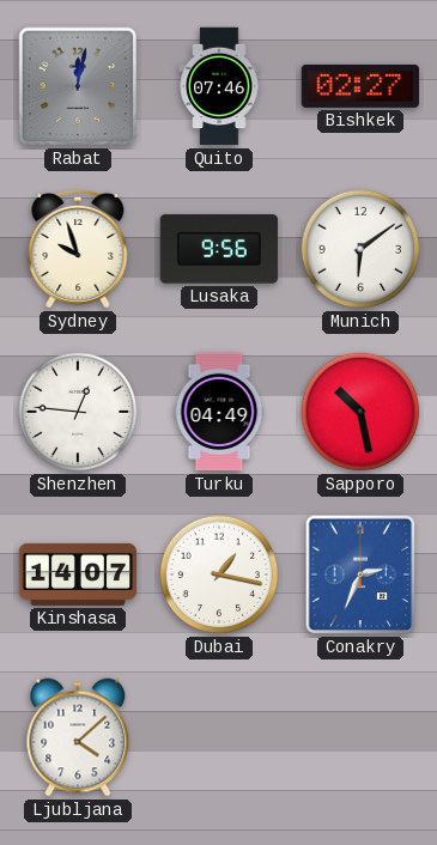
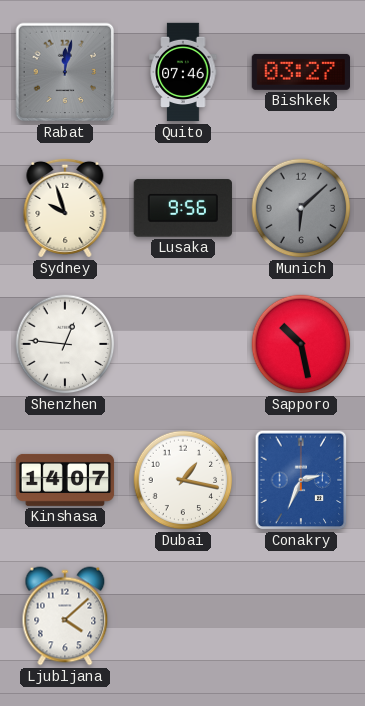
Bishkek: 02:27 -> 03:27 (300, 72)
Munich: 6:09 -> 6:08 (301, 208)
Munich dial: white -> grey (301, 208)
Turku: 04:49 -> none (219, 412)
